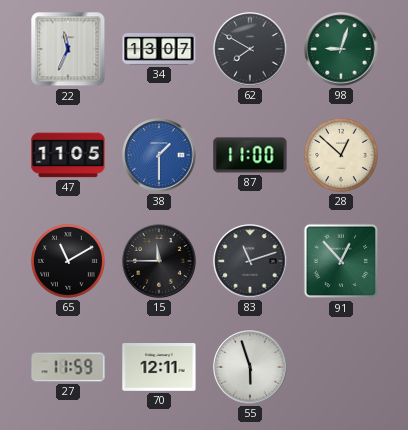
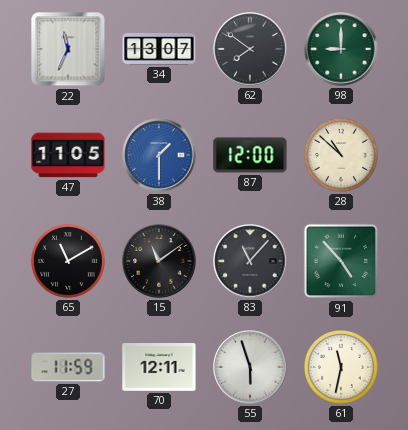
62: 7:50 -> 7:51 (250, 49)
98: 9:03 -> 9:00 (341, 49)
87: 11:00 -> 12:00 (250, 155)
28: 12:52 -> 10:52 (341, 155)
15: 11:45 -> 11:09 (159, 261)
83: 11:12 -> 11:07 (250, 261)
91: 12:53 -> 4:53 (341, 261)
61: none -> 11:32 (341, 367)
